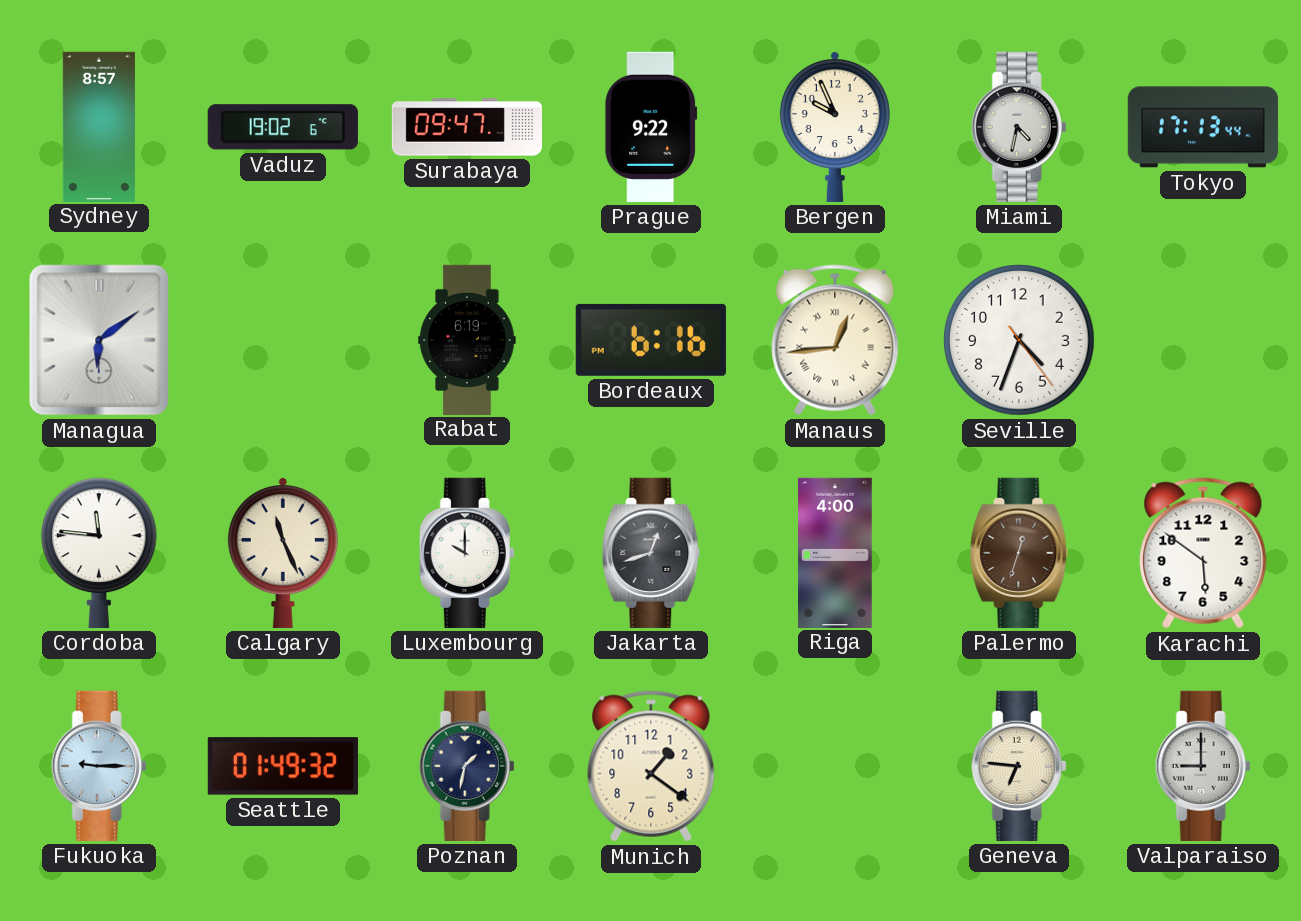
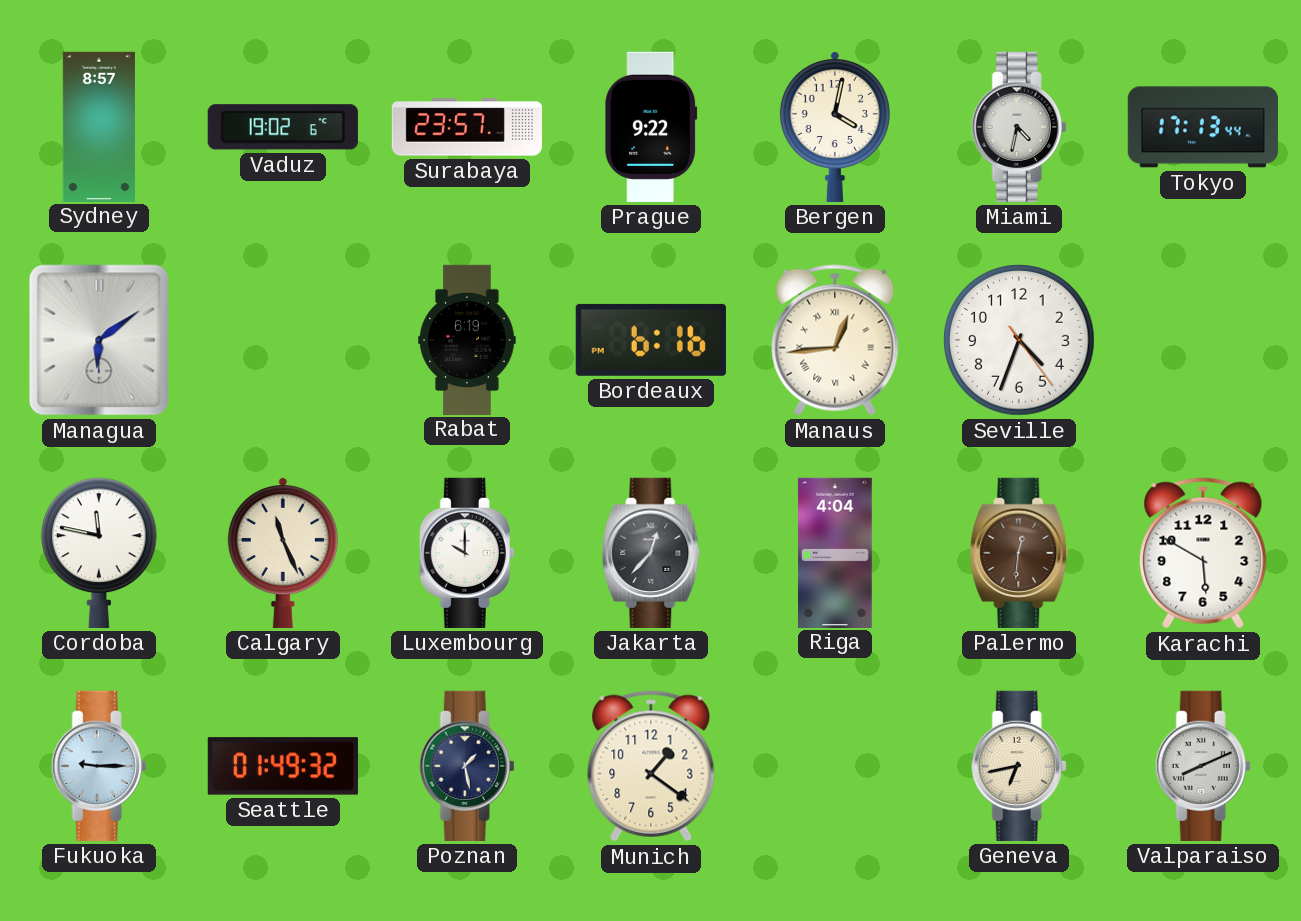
Surabaya: 09:47 -> 23:57 (466, 127)
Bergen: 9:56 -> 4:02 (835, 126)
Cordoba: 11:46 -> 11:47 (100, 553)
Jakarta: 12:42 -> 12:37 (651, 553)
Riga: 4:00 -> 4:04 (836, 552)
Palermo: 12:33 -> 12:31 (1019, 553)
Karachi: 5:51 -> 5:50 (1203, 553)
Poznan: 1:32 -> 1:28 (467, 766)
Geneva: 6:46 -> 6:43 (1019, 766)
Valparaiso: 9:00 -> 8:11 (1203, 766)
